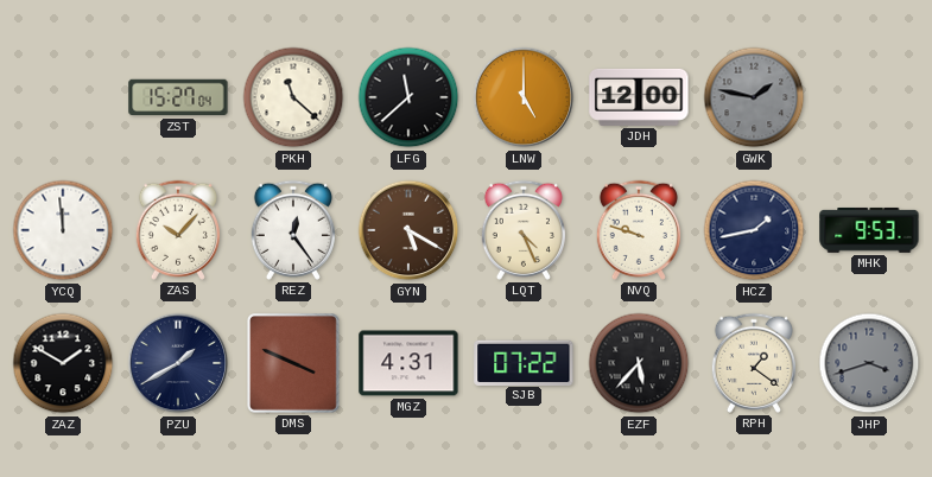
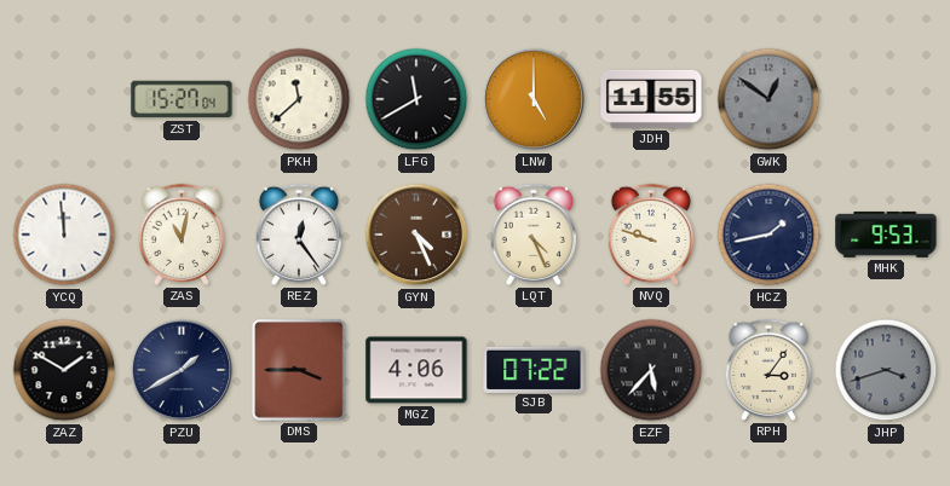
PKH: 11:22 -> 11:38 (299, 99)
LFG: 11:38 -> 11:40 (416, 99)
JDH: 12:00 -> 11:55 (651, 99)
GWK: 1:47 -> 12:51 (768, 99)
ZAS: 10:07 -> 11:02 (182, 235)
GYN: 5:20 -> 4:26 (416, 235)
DMS: 3:49 -> 3:45 (300, 370)
MGZ: 4:31 -> 4:06 (416, 370)
RPH: 1:21 -> 3:06 (768, 370)
